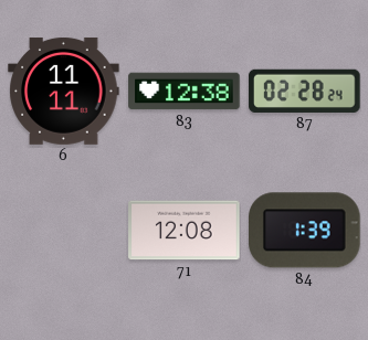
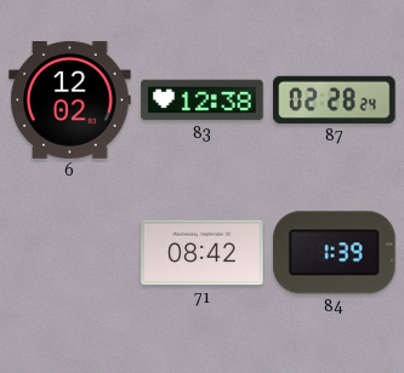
6: 11:11 -> 12:02 (70, 99)
71: 12:08 -> 08:42 (203, 253)
